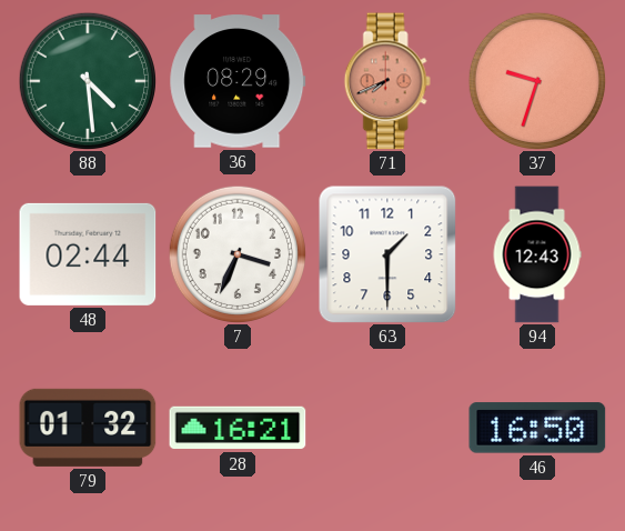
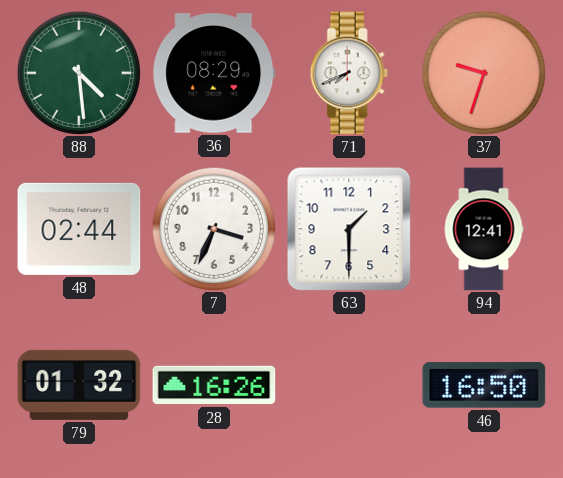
71 dial: salmon -> white (349, 73)
94: 12:43 -> 12:41 (484, 229)
28: 16:21 -> 16:26 (214, 385)
